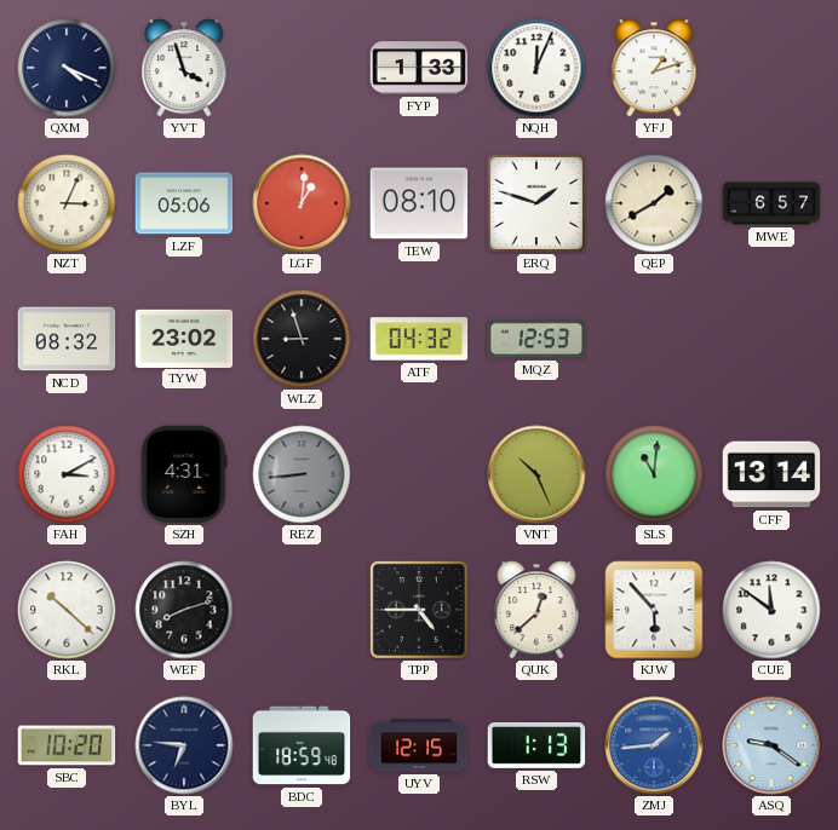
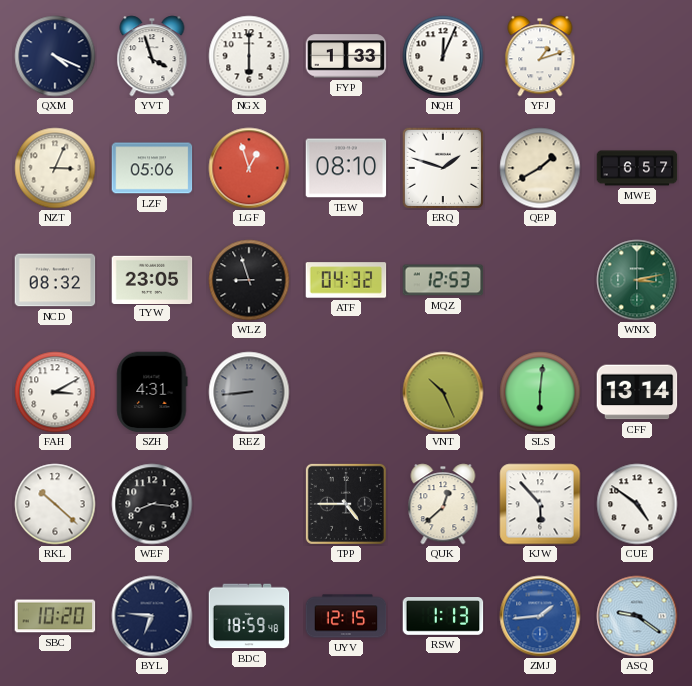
NGX: none -> 6:00 (249, 56)
LGF: 1:01 -> 12:57 (249, 168)
TYW: 23:02 -> 23:05 (152, 279)
WNX: none -> 3:13 (637, 280)
SLS: 11:01 -> 6:01 (540, 392)
WEF: 8:12 -> 8:16 (152, 504)
CUE: 11:51 -> 4:51 (637, 504)
